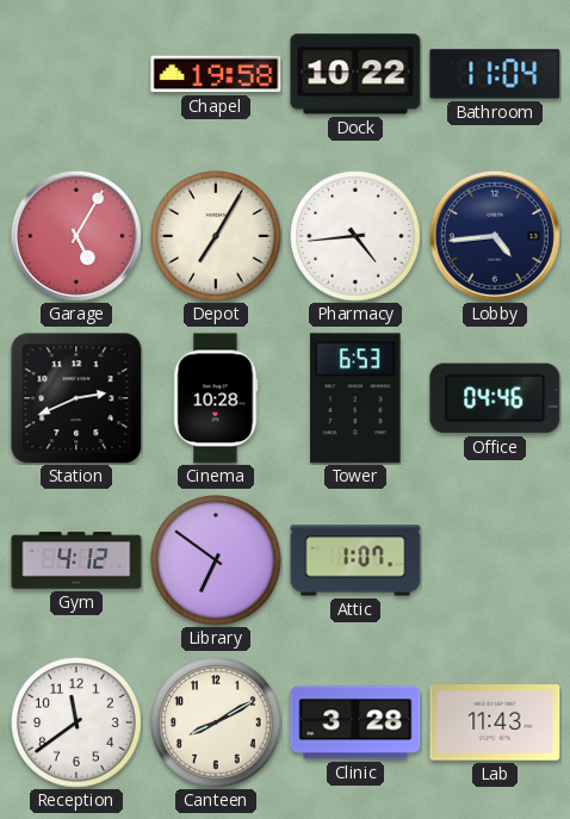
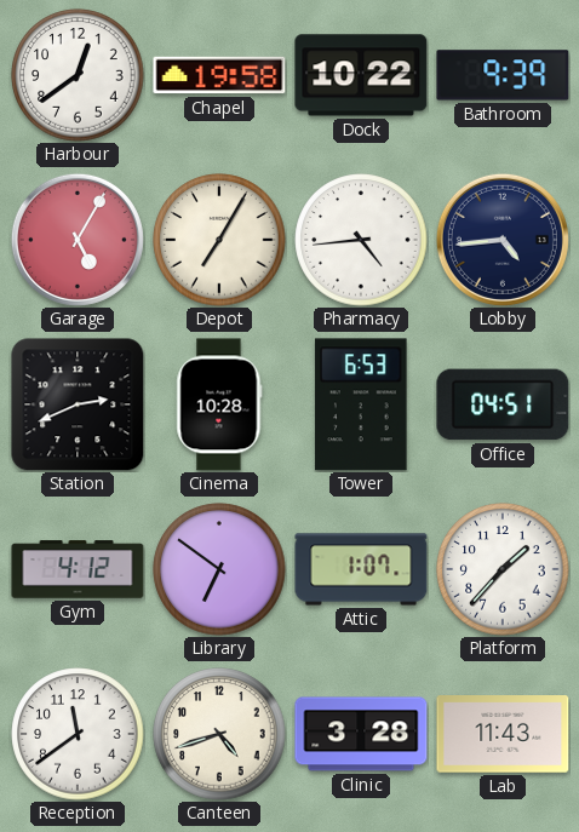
Harbour: none -> 12:39 (78, 75)
Bathroom: 11:04 -> 9:39 (503, 75)
Office: 04:46 -> 04:51 (503, 404)
Platform: none -> 1:37 (503, 569)
Canteen: 8:10 -> 4:42 (219, 734)
